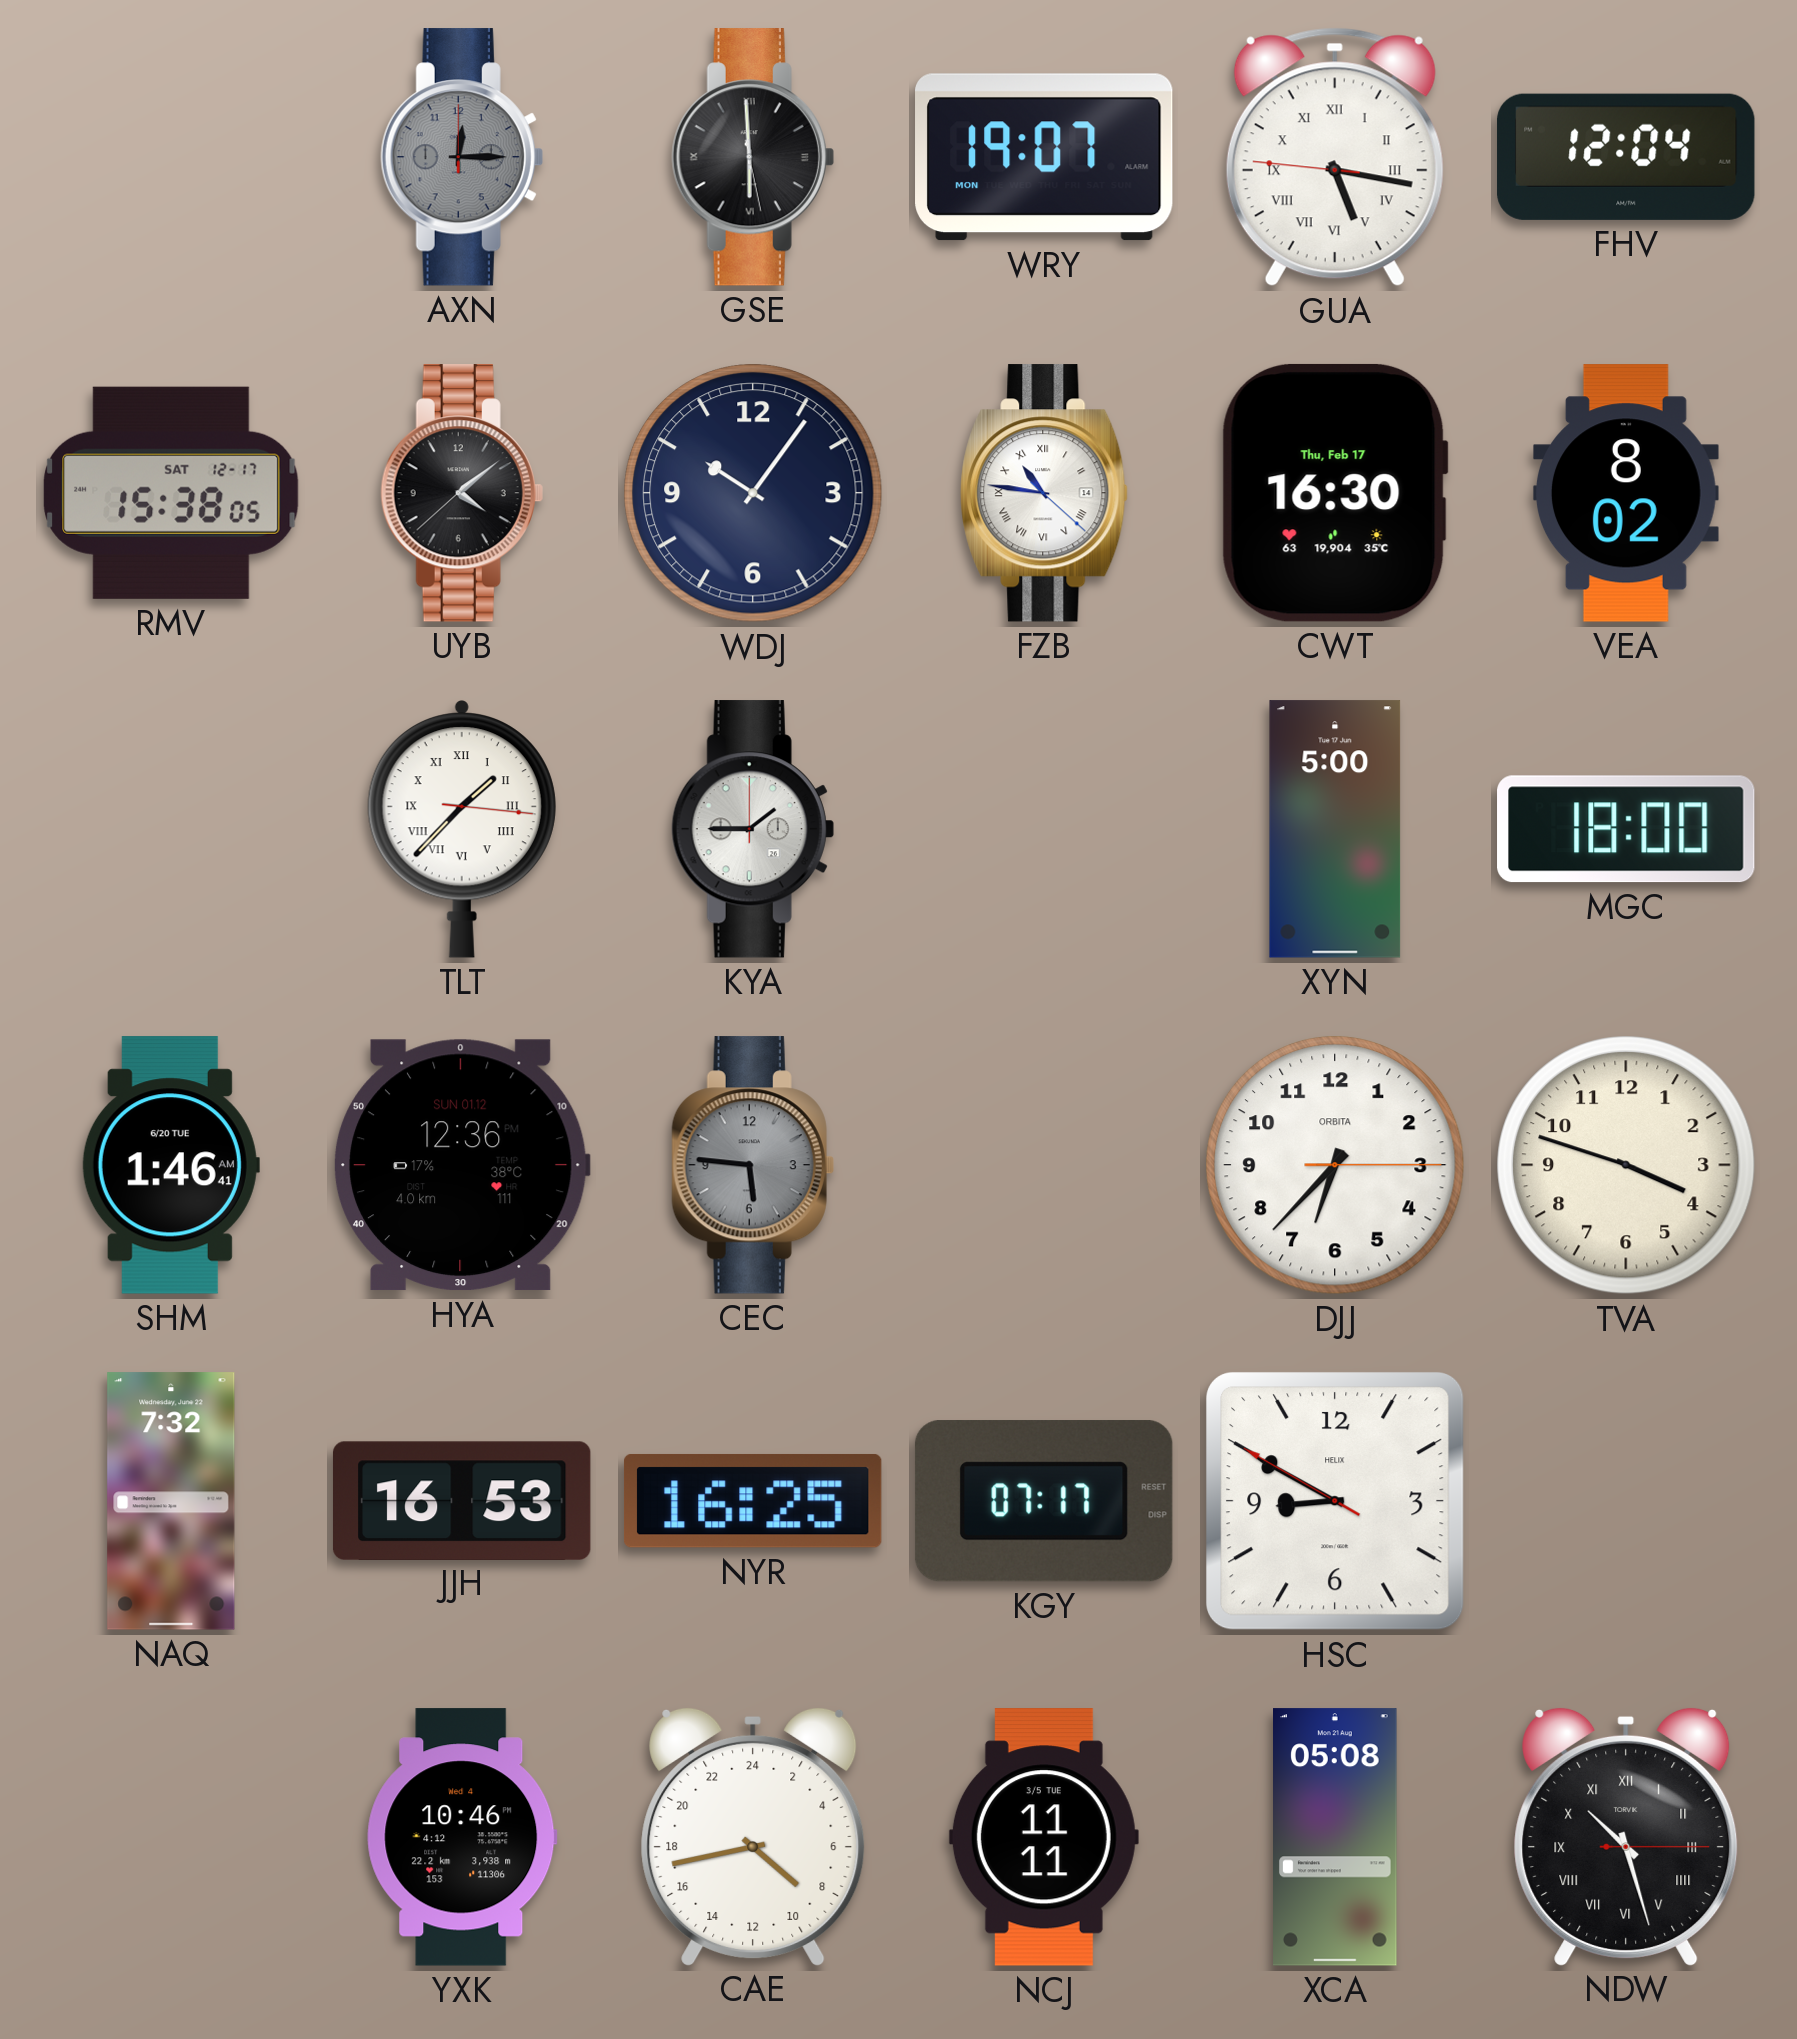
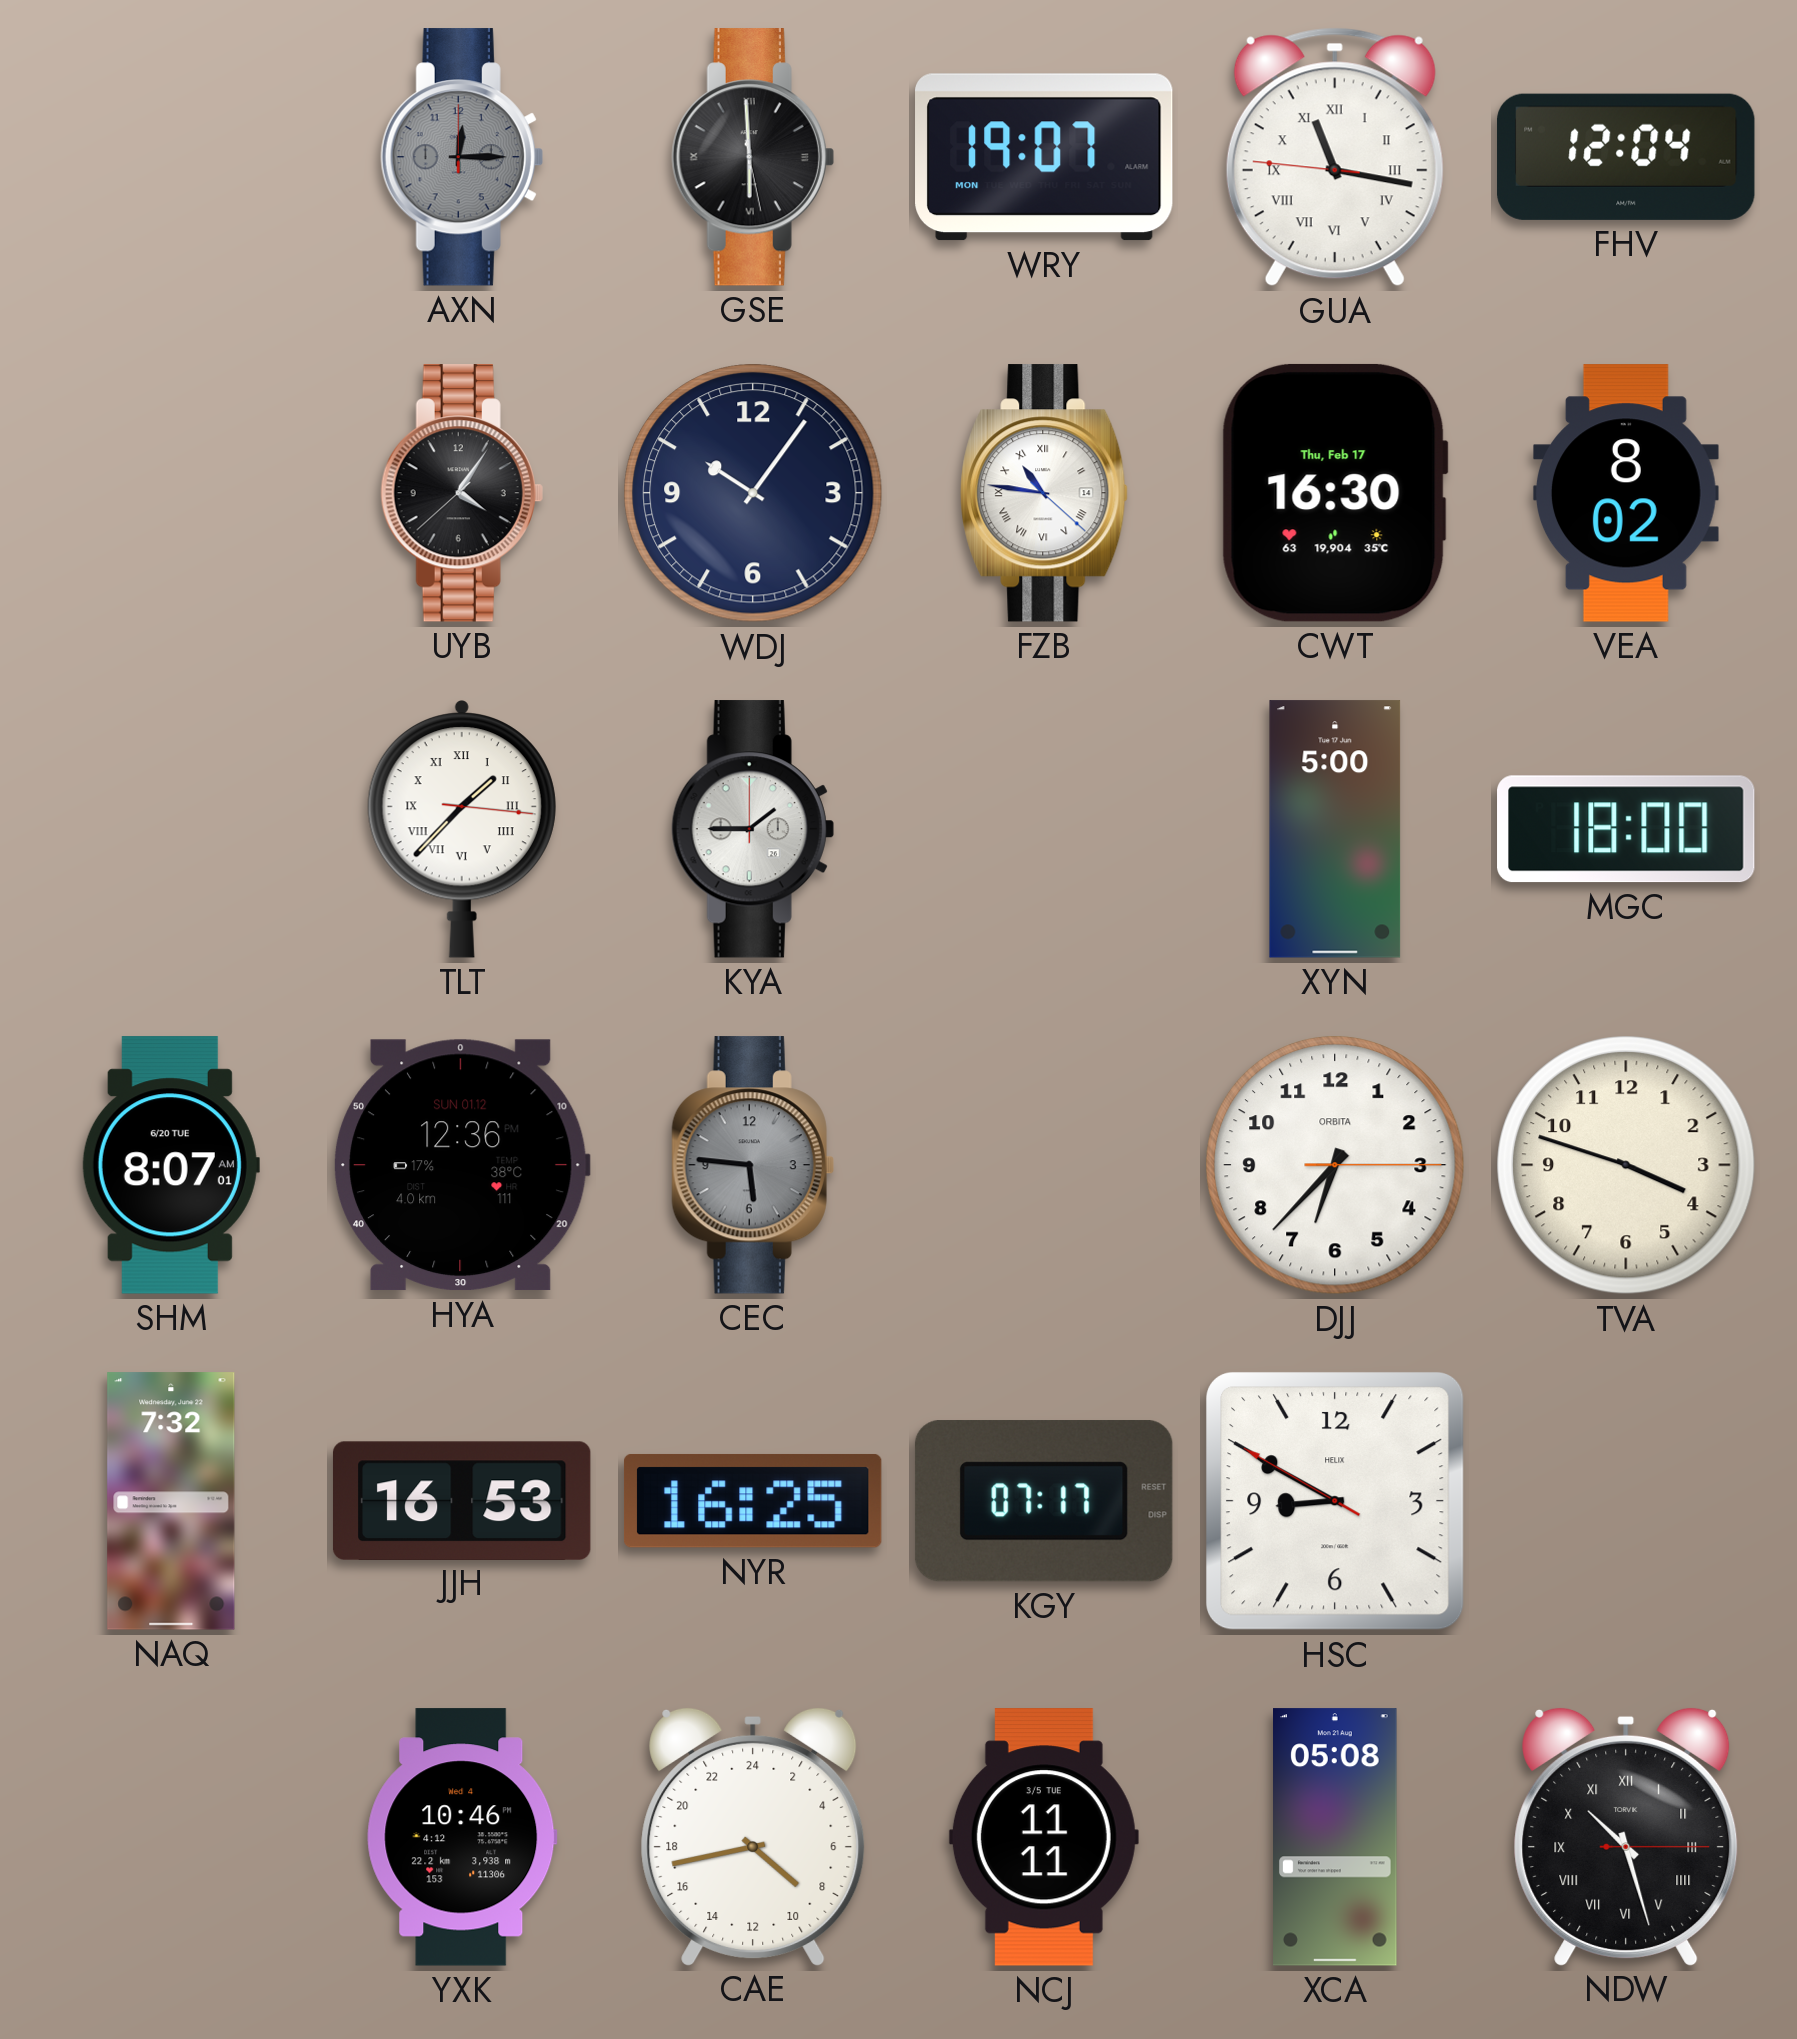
GUA: 5:16 -> 11:16 (1335, 157)
RMV: 15:38 -> none (171, 493)
UYB: 4:08 -> 4:05 (462, 493)
SHM: 1:46 -> 8:07 (171, 1165)
